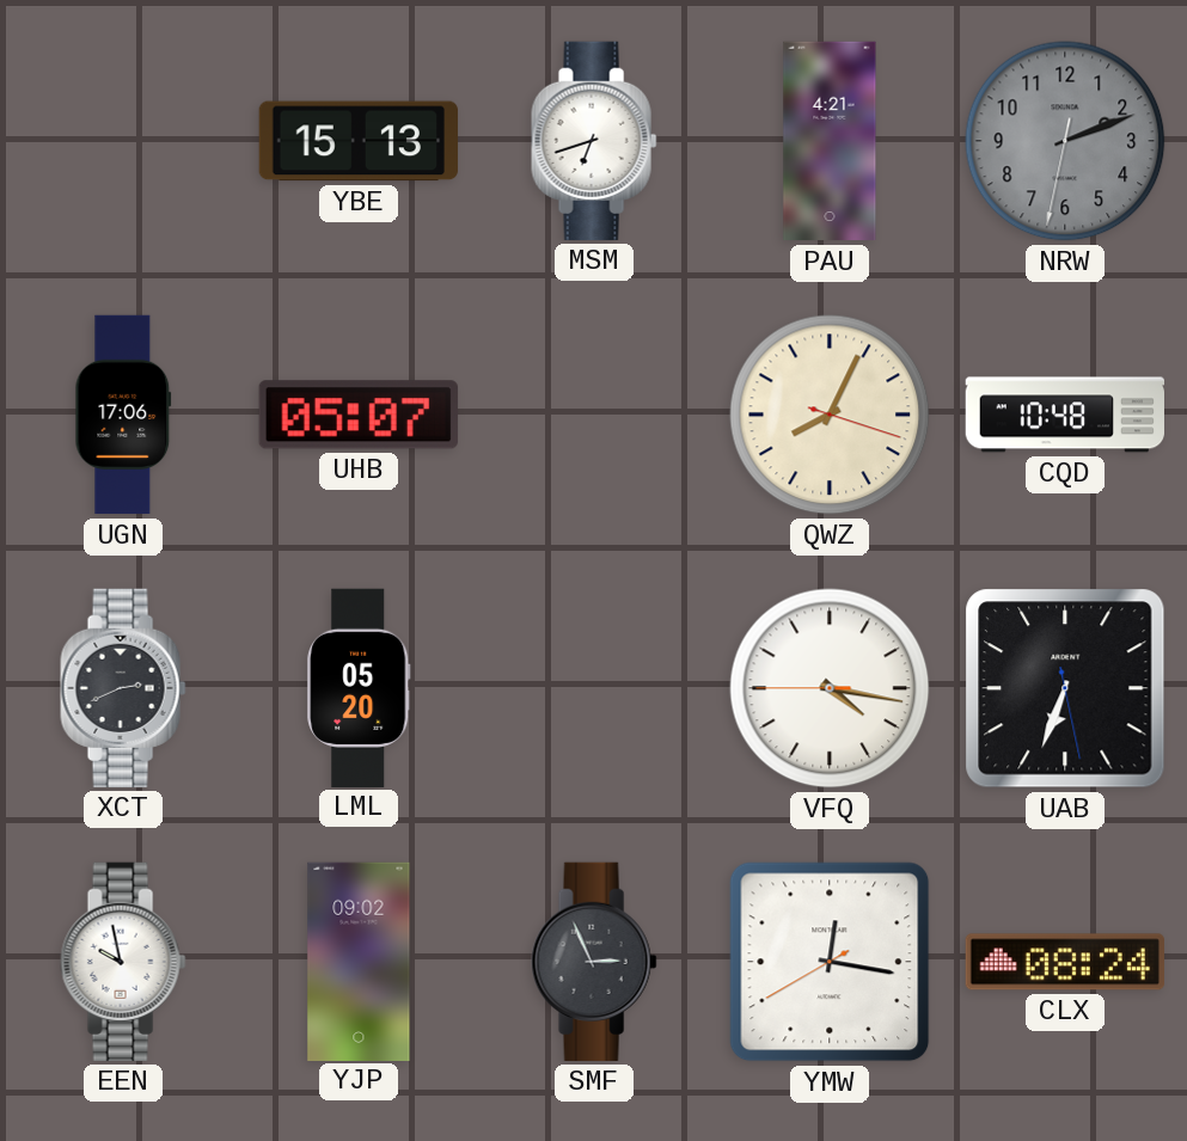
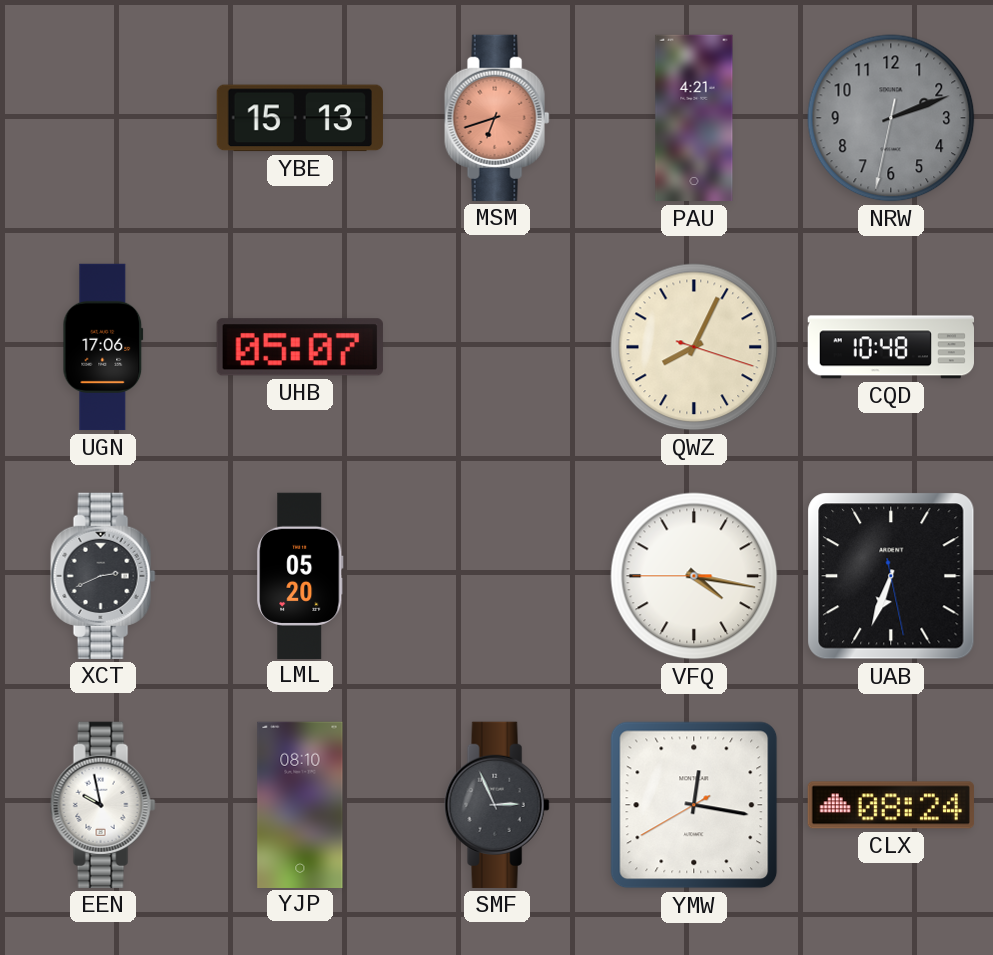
MSM dial: white -> salmon (497, 118)
YJP: 09:02 -> 08:10 (300, 804)
